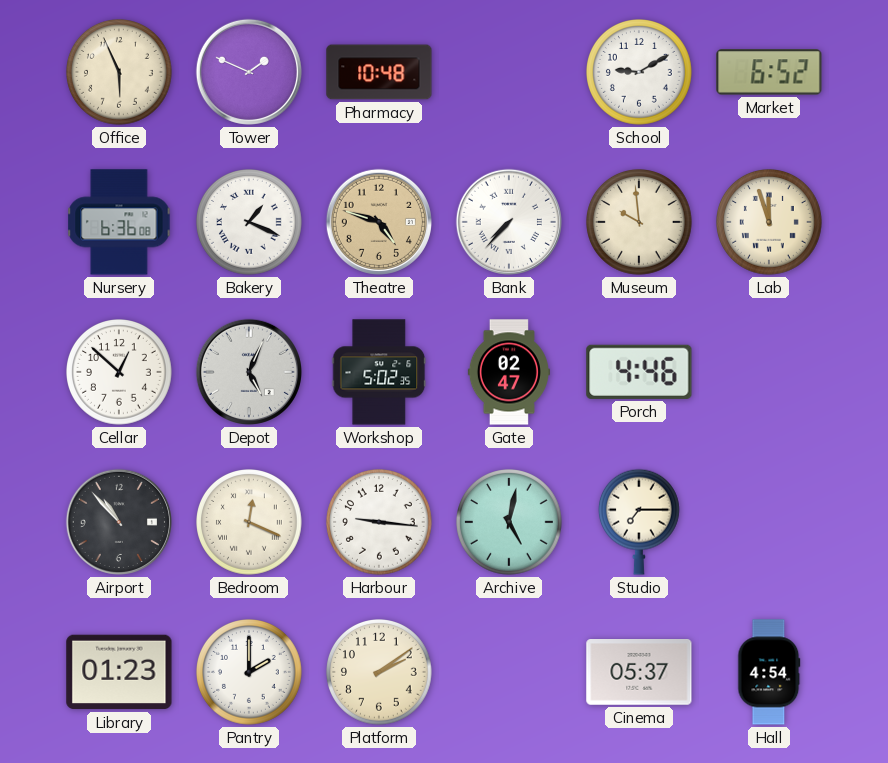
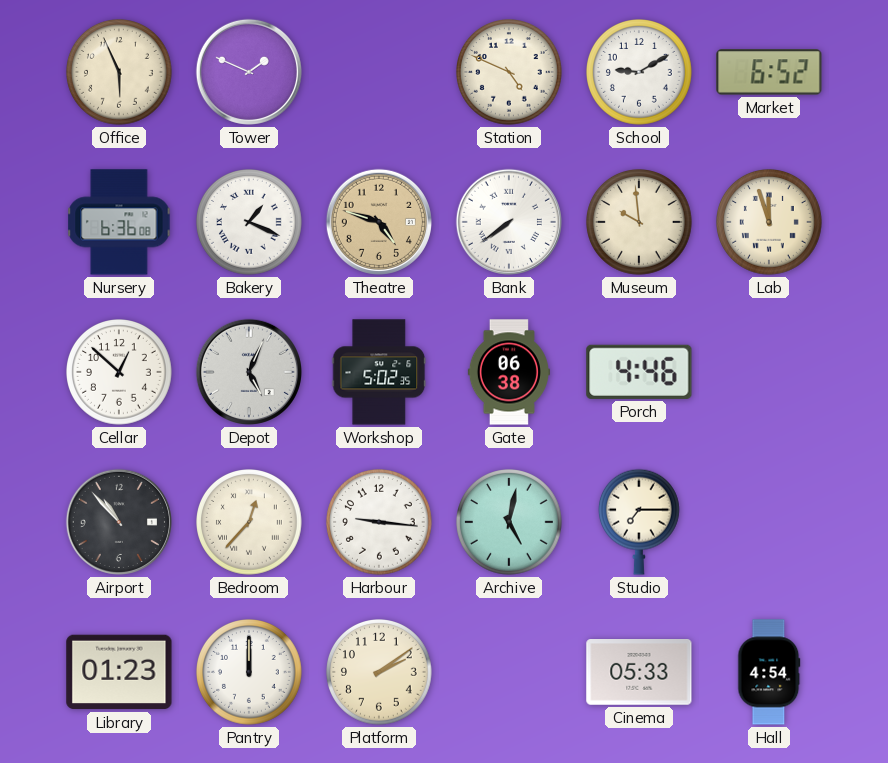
Pharmacy: 10:48 -> none (379, 72)
Station: none -> 4:49 (510, 73)
Bank: 7:37 -> 7:39 (509, 222)
Gate: 02:47 -> 06:38 (509, 372)
Bedroom: 12:19 -> 12:37 (250, 523)
Pantry: 2:00 -> 12:00 (250, 673)
Cinema: 05:37 -> 05:33 (639, 673)
